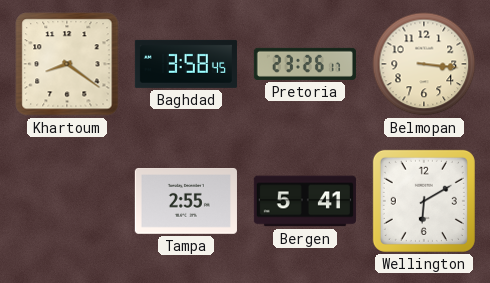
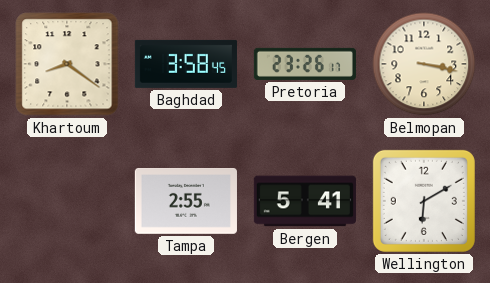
Belmopan: 3:16 -> 3:17 (424, 64)
